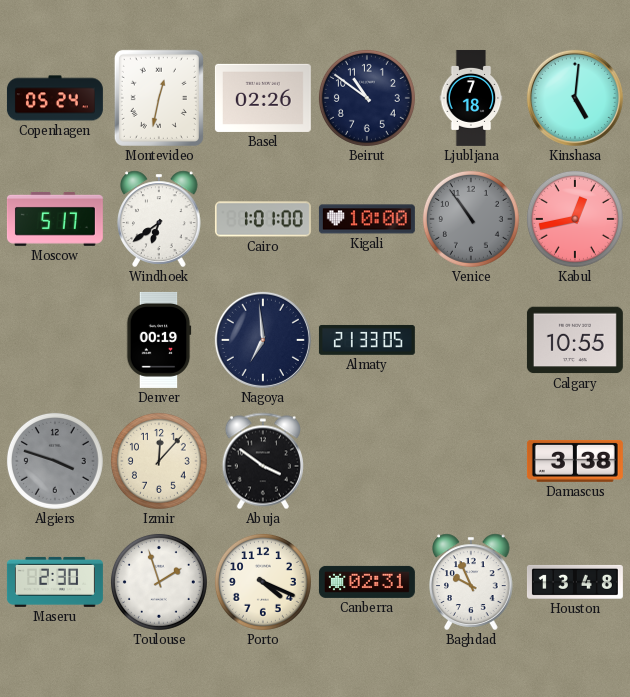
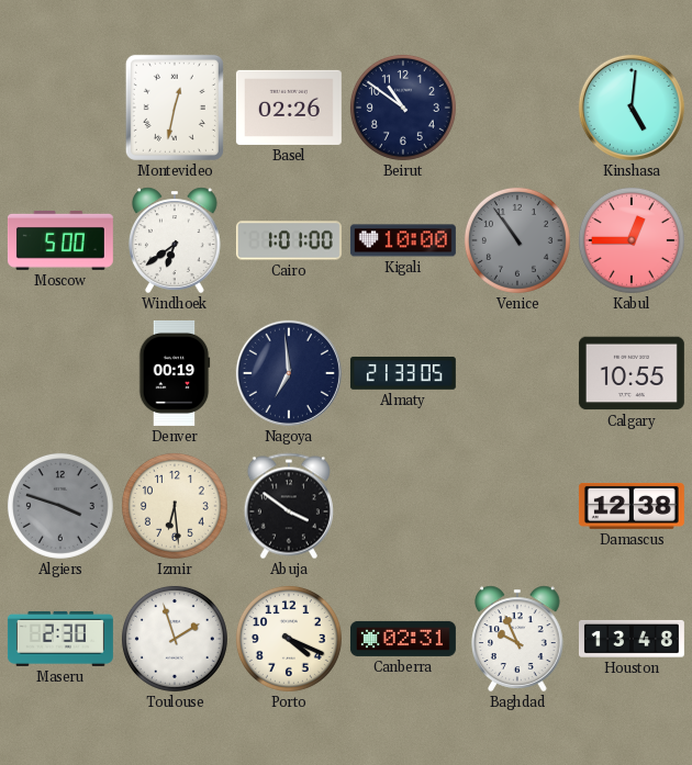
Copenhagen: 05:24 -> none (55, 98)
Ljubljana: 7:18 -> none (471, 98)
Moscow: 5:17 -> 5:00 (60, 240)
Kabul: 12:43 -> 12:45 (632, 240)
Izmir: 12:07 -> 6:29 (175, 506)
Damascus: 3:38 -> 12:38 (632, 506)
